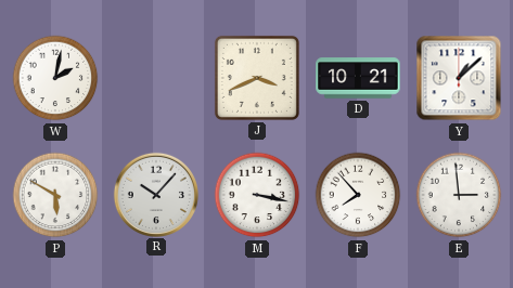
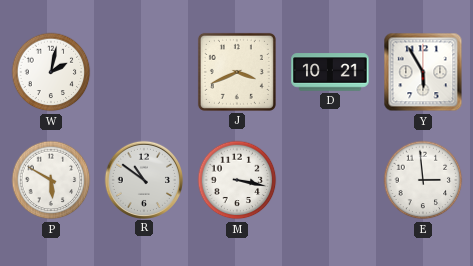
Y: 1:08 -> 5:55 (423, 72)
R: 10:07 -> 10:51 (143, 179)
F: 7:53 -> none (358, 195)
